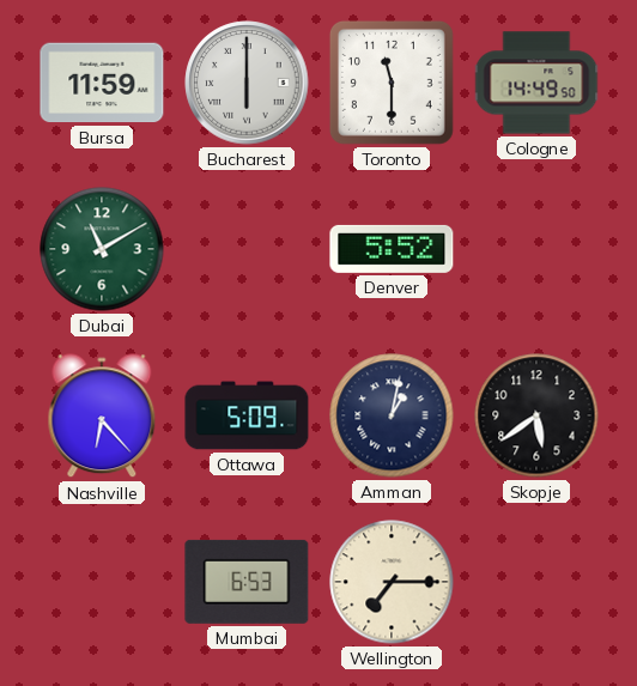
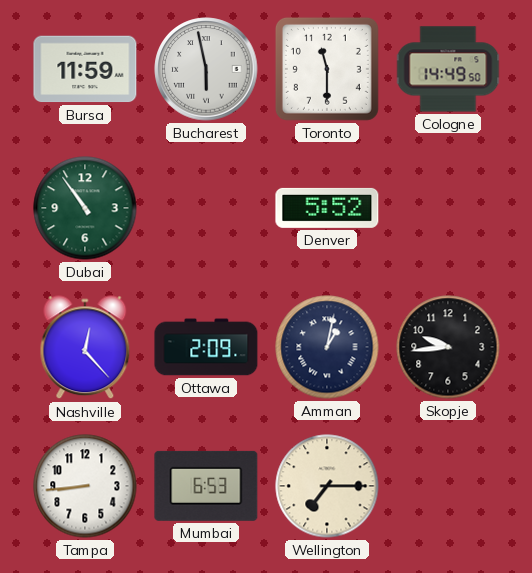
Bucharest: 6:00 -> 5:58 (206, 69)
Dubai: 11:10 -> 10:54 (85, 208)
Nashville: 6:23 -> 12:23 (85, 348)
Ottawa: 5:09 -> 2:09 (206, 347)
Skopje: 5:39 -> 9:44 (448, 347)
Tampa: none -> 8:44 (85, 486)
